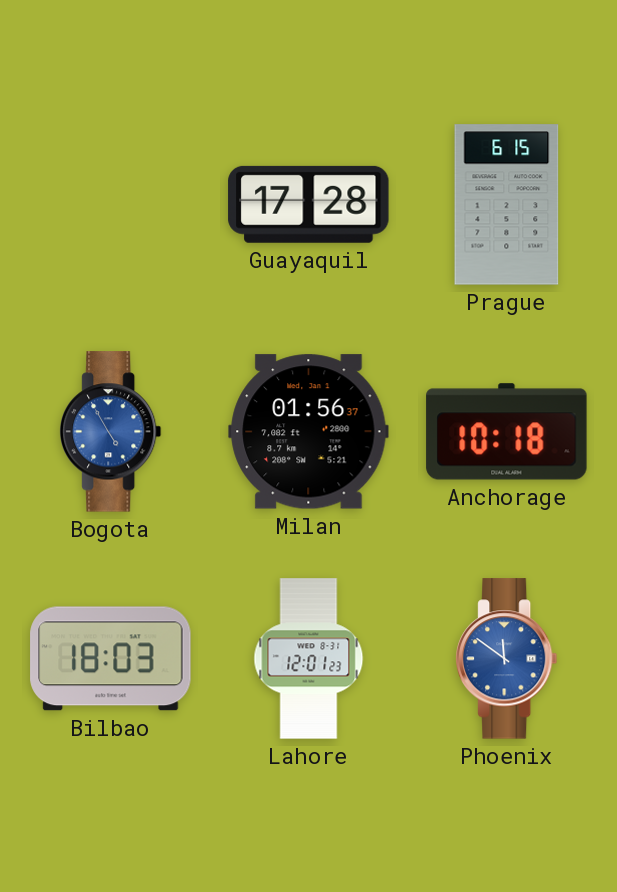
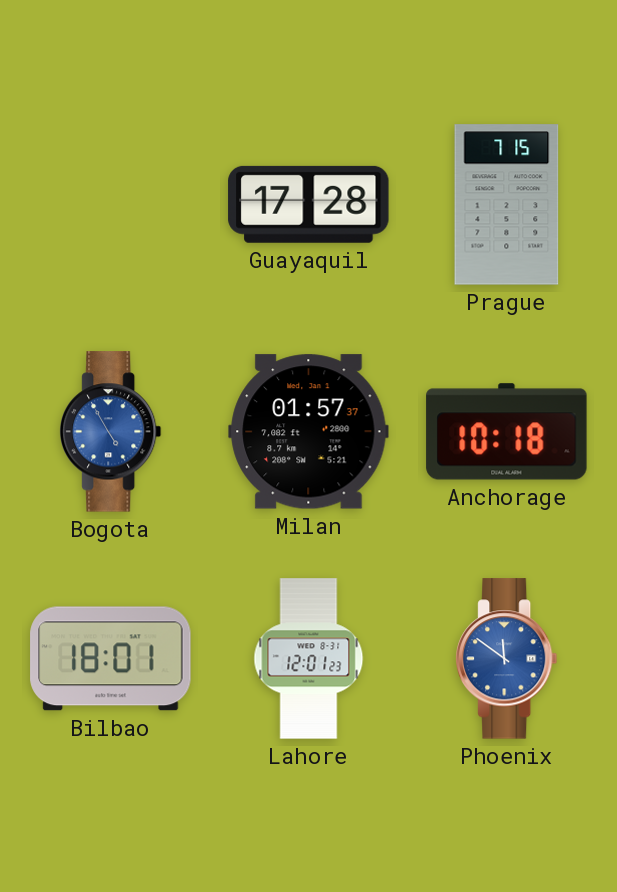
Prague: 6:15 -> 7:15 (507, 205)
Milan: 01:56 -> 01:57 (309, 432)
Bilbao: 18:03 -> 18:01 (111, 659)
